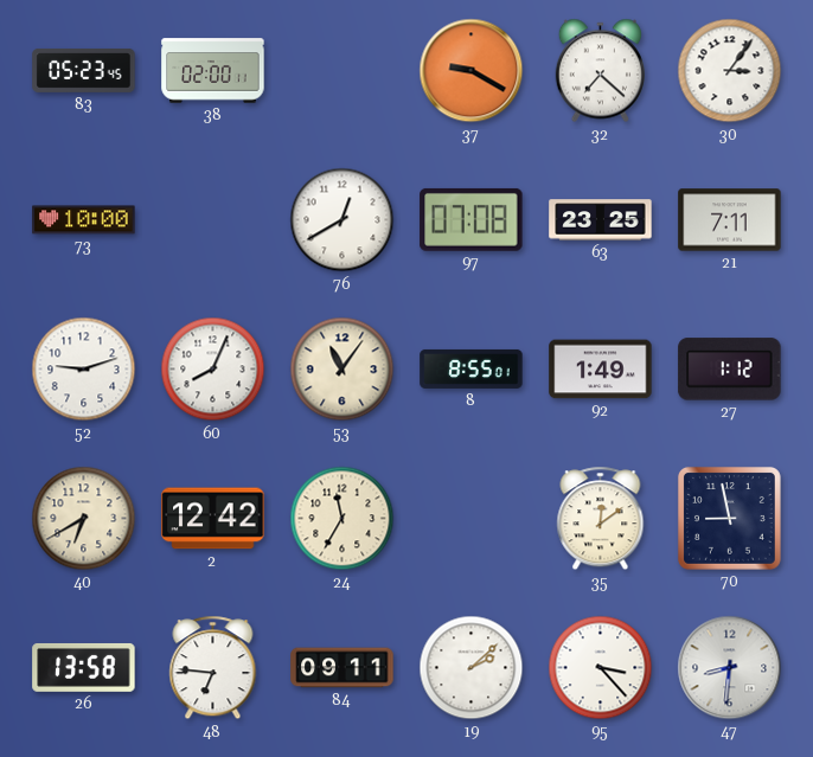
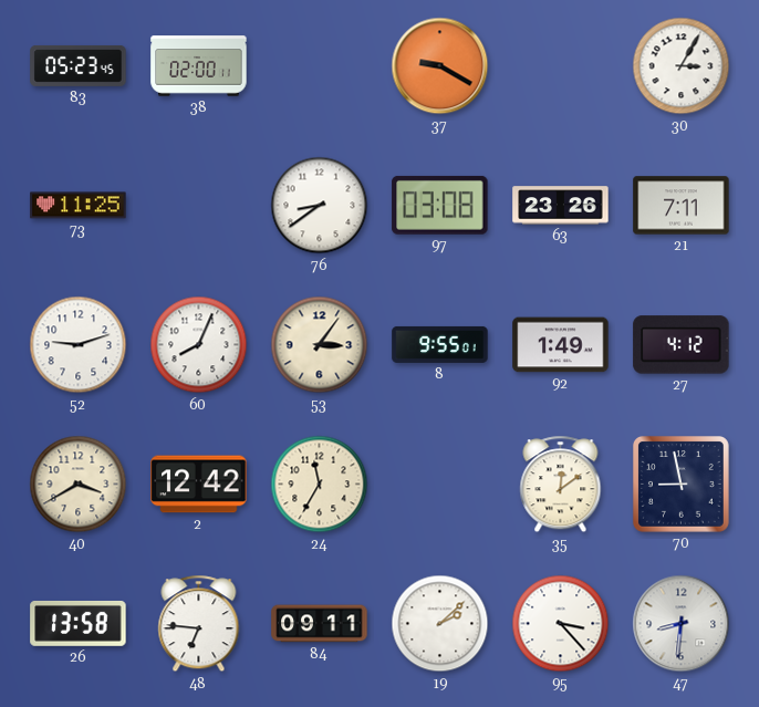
32: 7:22 -> none (600, 71)
30: 3:06 -> 3:05 (682, 66)
73: 10:00 -> 11:25 (79, 206)
76: 12:40 -> 8:39 (320, 206)
97: 07:08 -> 03:08 (440, 205)
63: 23:25 -> 23:26 (561, 206)
53: 11:06 -> 3:06 (320, 345)
8: 8:55 -> 9:55 (440, 344)
27: 1:12 -> 4:12 (682, 345)
40: 6:40 -> 3:40 (79, 485)
